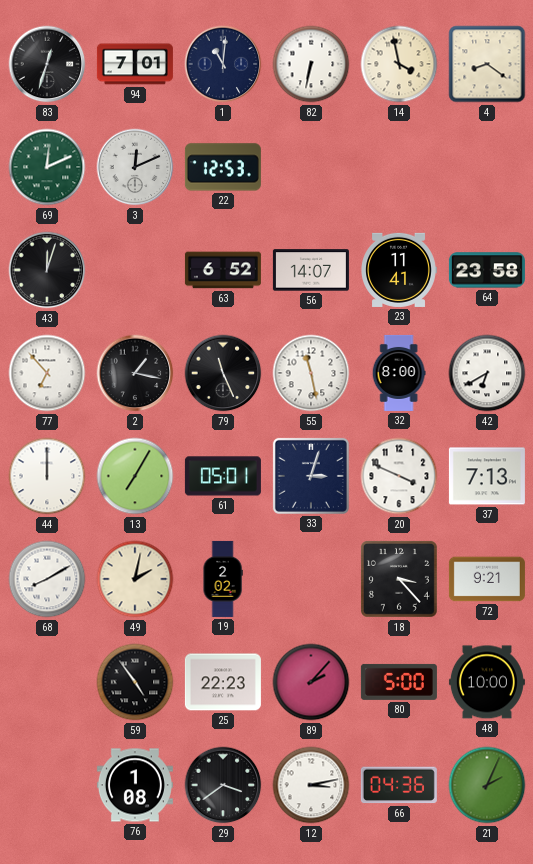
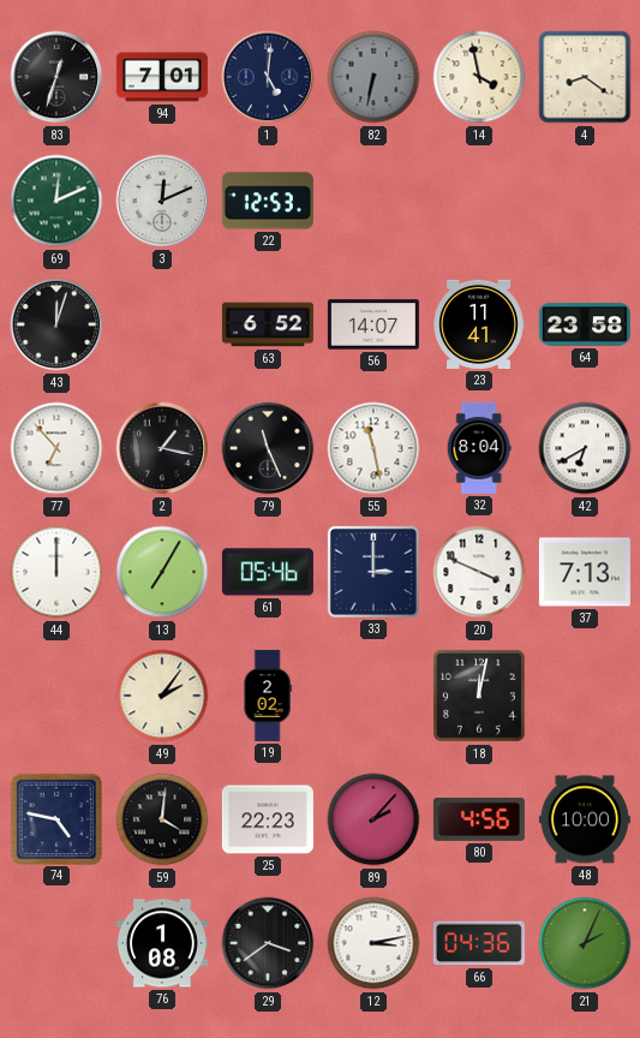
1: 11:01 -> 5:01 (268, 77)
82 dial: white -> grey (373, 77)
32: 8:00 -> 8:04 (479, 448)
61: 05:01 -> 05:46 (268, 572)
33: 3:03 -> 3:00 (373, 572)
68: 8:10 -> none (47, 579)
49: 2:02 -> 2:06 (162, 696)
18: 3:23 -> 12:02 (479, 696)
72: 9:21 -> none (487, 579)
74: none -> 4:47 (55, 818)
59: 4:54 -> 4:01 (162, 819)
80: 5:00 -> 4:56 (479, 819)
